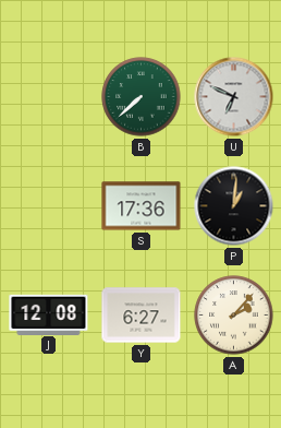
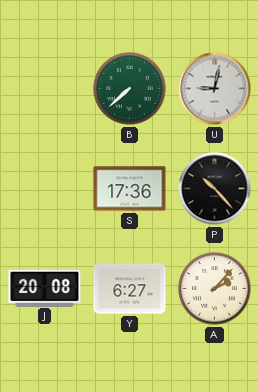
U: 6:49 -> 9:02 (215, 89)
P: 1:01 -> 10:23 (215, 189)
J: 12:08 -> 20:08 (45, 288)
